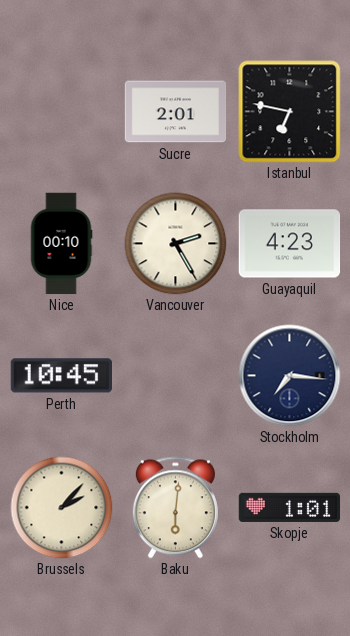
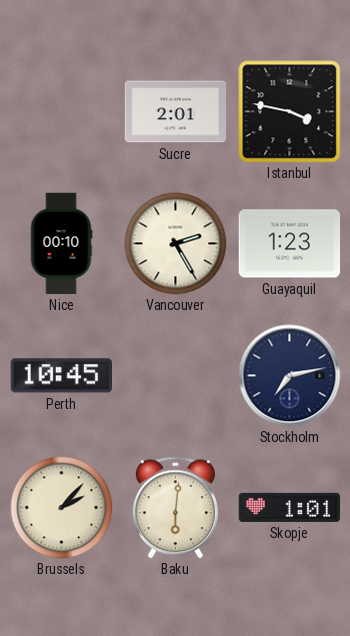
Istanbul: 6:47 -> 3:47 (290, 112)
Guayaquil: 4:23 -> 1:23 (290, 244)
Stockholm: 7:16 -> 7:13 (290, 376)
